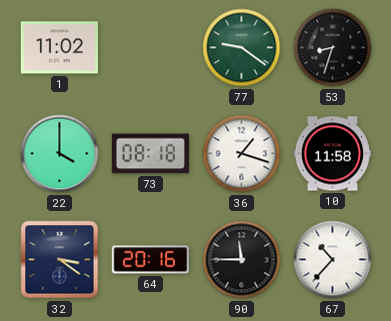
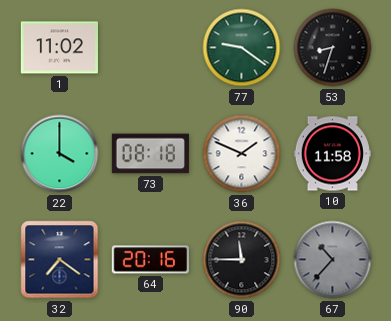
36: 1:18 -> 1:49 (242, 154)
32: 3:21 -> 7:21 (60, 260)
67 dial: white -> grey (333, 260)
